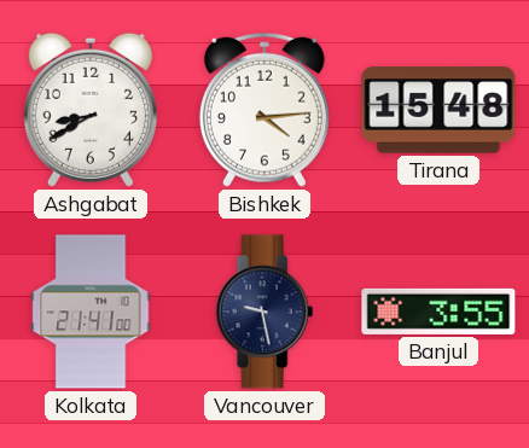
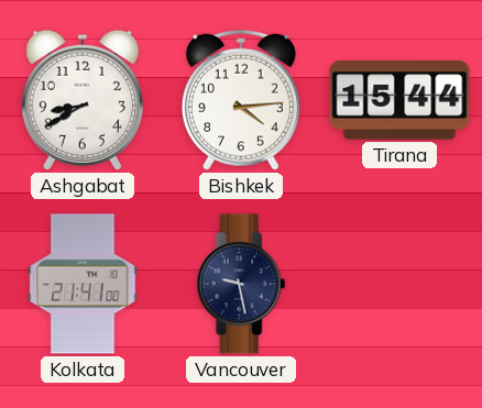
Tirana: 15:48 -> 15:44 (399, 100)
Banjul: 3:55 -> none (438, 312)
